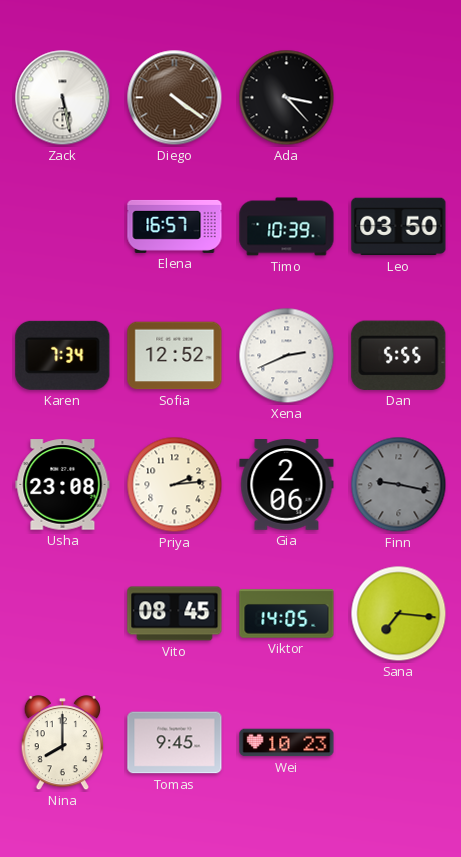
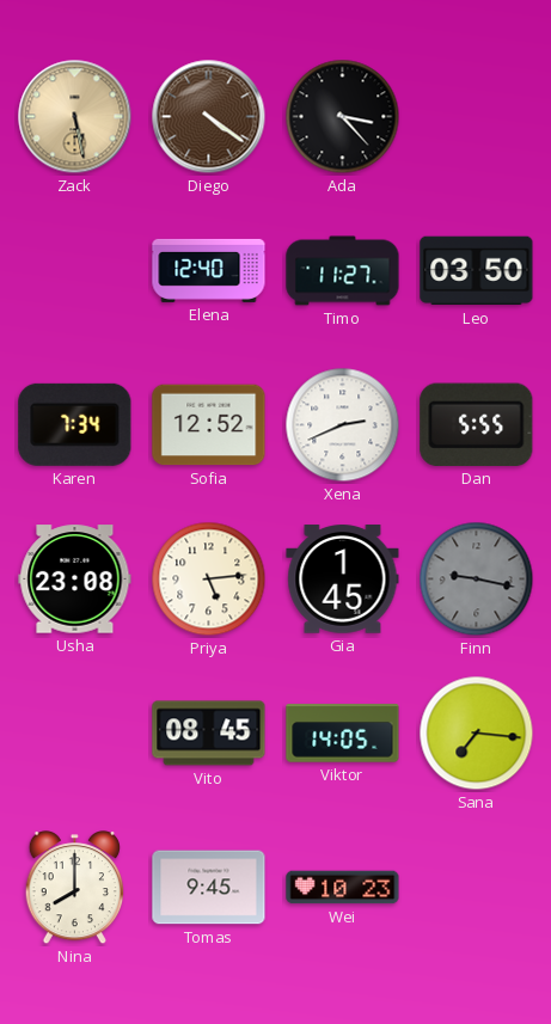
Zack dial: white -> champagne (75, 117)
Elena: 16:57 -> 12:40 (209, 270)
Timo: 10:39 -> 11:27 (343, 271)
Priya: 2:14 -> 5:14 (209, 580)
Gia: 2:06 -> 1:45 (343, 580)
